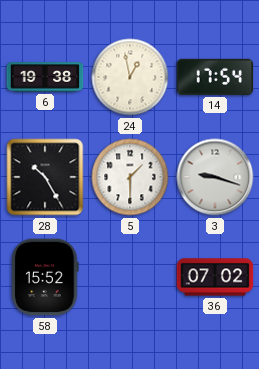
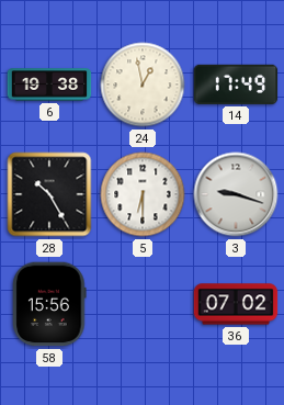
14: 17:54 -> 17:49 (236, 85)
5: 1:30 -> 6:30 (143, 194)
58: 15:52 -> 15:56 (49, 304)
